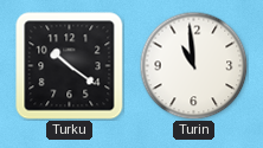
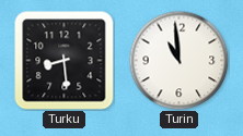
Turku: 10:21 -> 8:29 (65, 61)
